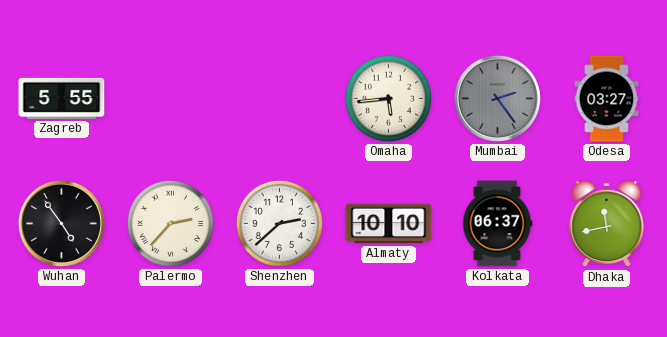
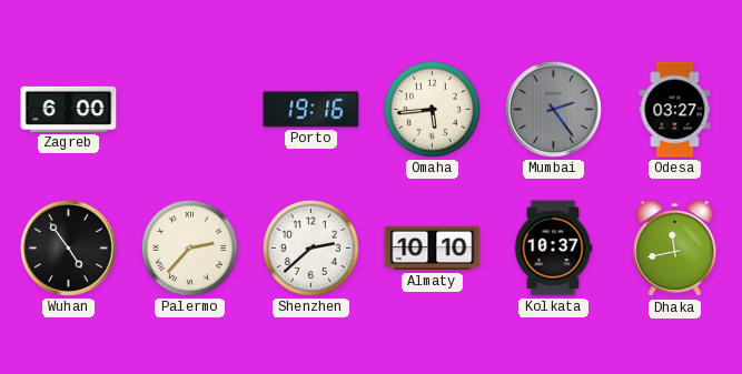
Zagreb: 5:55 -> 6:00 (69, 109)
Porto: none -> 19:16 (311, 110)
Kolkata: 06:37 -> 10:37 (553, 249)
